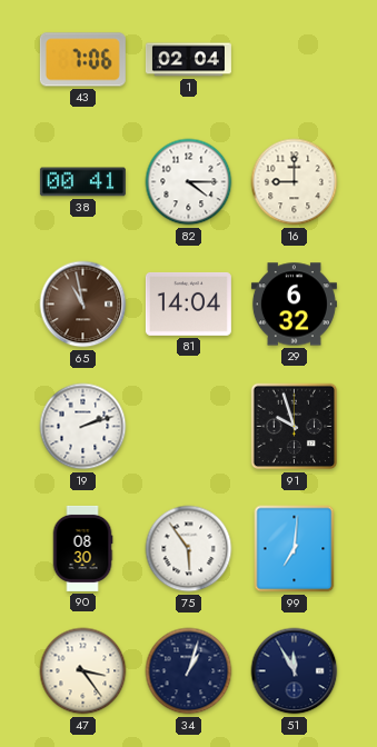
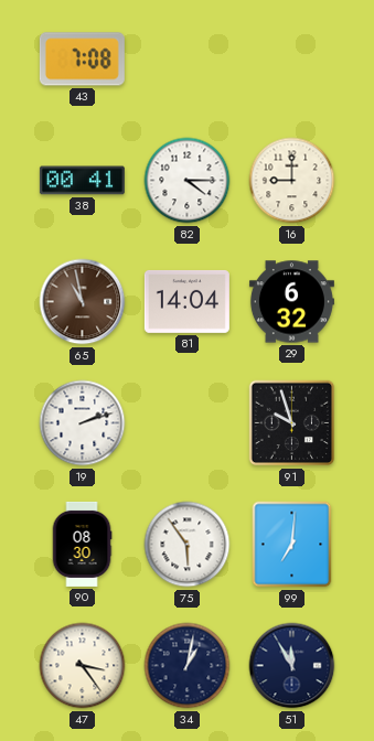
43: 7:06 -> 7:08 (82, 60)
1: 02:04 -> none (188, 60)
34: 1:03 -> 1:02 (188, 666)
